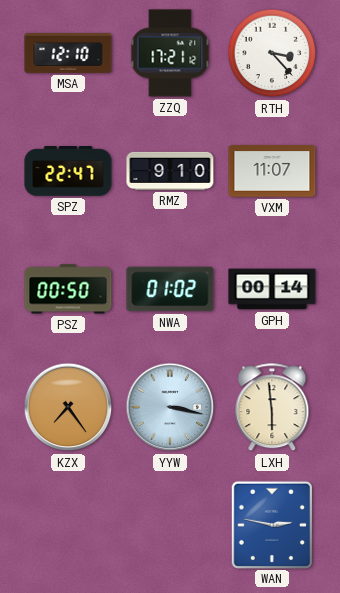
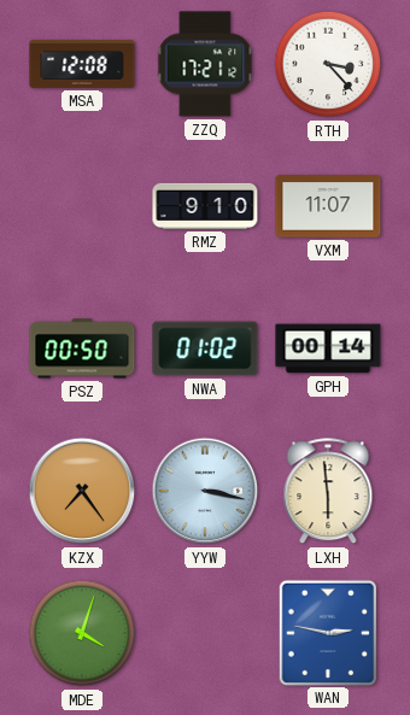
MSA: 12:10 -> 12:08 (82, 64)
SPZ: 22:47 -> none (68, 171)
MDE: none -> 4:03 (82, 633)
